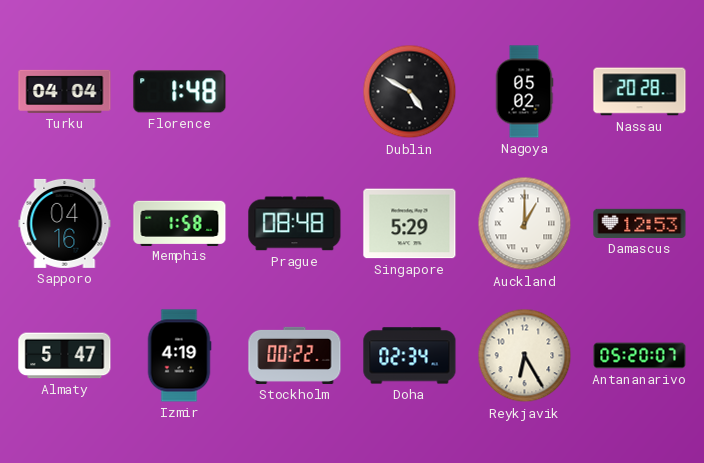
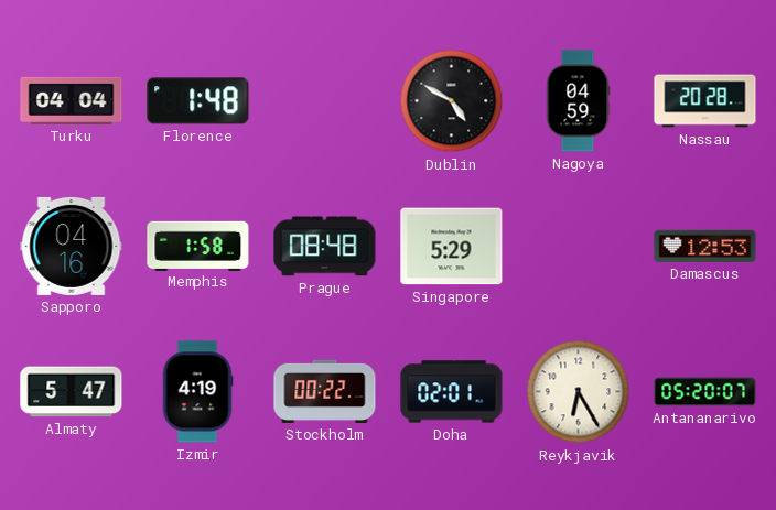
Nagoya: 05:02 -> 04:59 (578, 101)
Auckland: 1:00 -> none (525, 224)
Doha: 02:34 -> 02:01 (452, 392)
